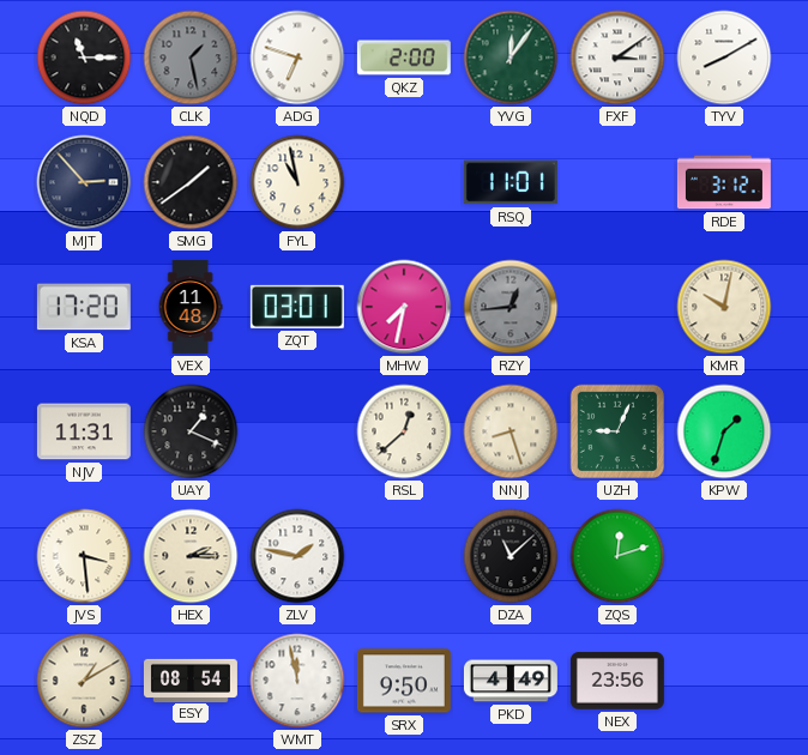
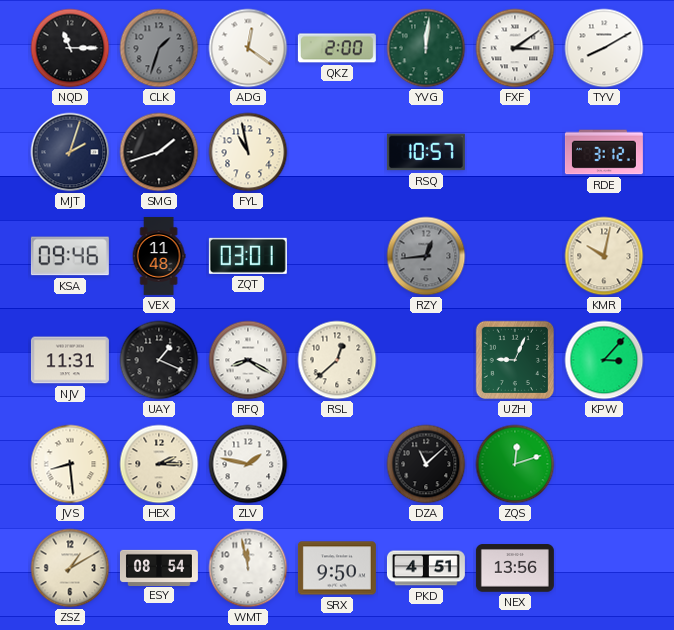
CLK: 1:28 -> 1:33 (159, 48)
ADG: 6:48 -> 12:21 (248, 48)
YVG: 12:06 -> 12:01 (426, 48)
MJT: 2:53 -> 2:03 (70, 152)
SMG: 1:39 -> 1:42 (159, 152)
RSQ: 11:01 -> 10:57 (426, 152)
KSA: 17:20 -> 09:46 (70, 256)
MHW: 7:32 -> none (404, 307)
RFQ: none -> 8:20 (248, 360)
NNJ: 8:27 -> none (511, 431)
KPW: 1:33 -> 3:07 (604, 360)
JVS: 3:29 -> 8:29 (70, 464)
PKD: 4:49 -> 4:51 (426, 568)
NEX: 23:56 -> 13:56 (515, 568)
